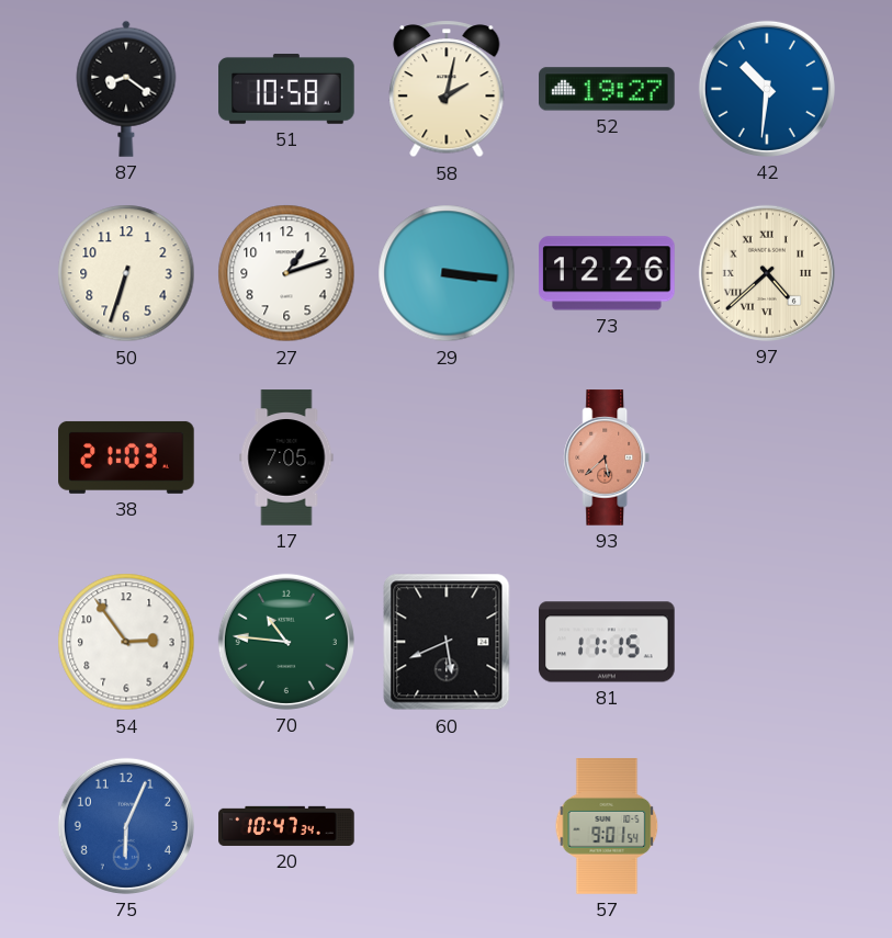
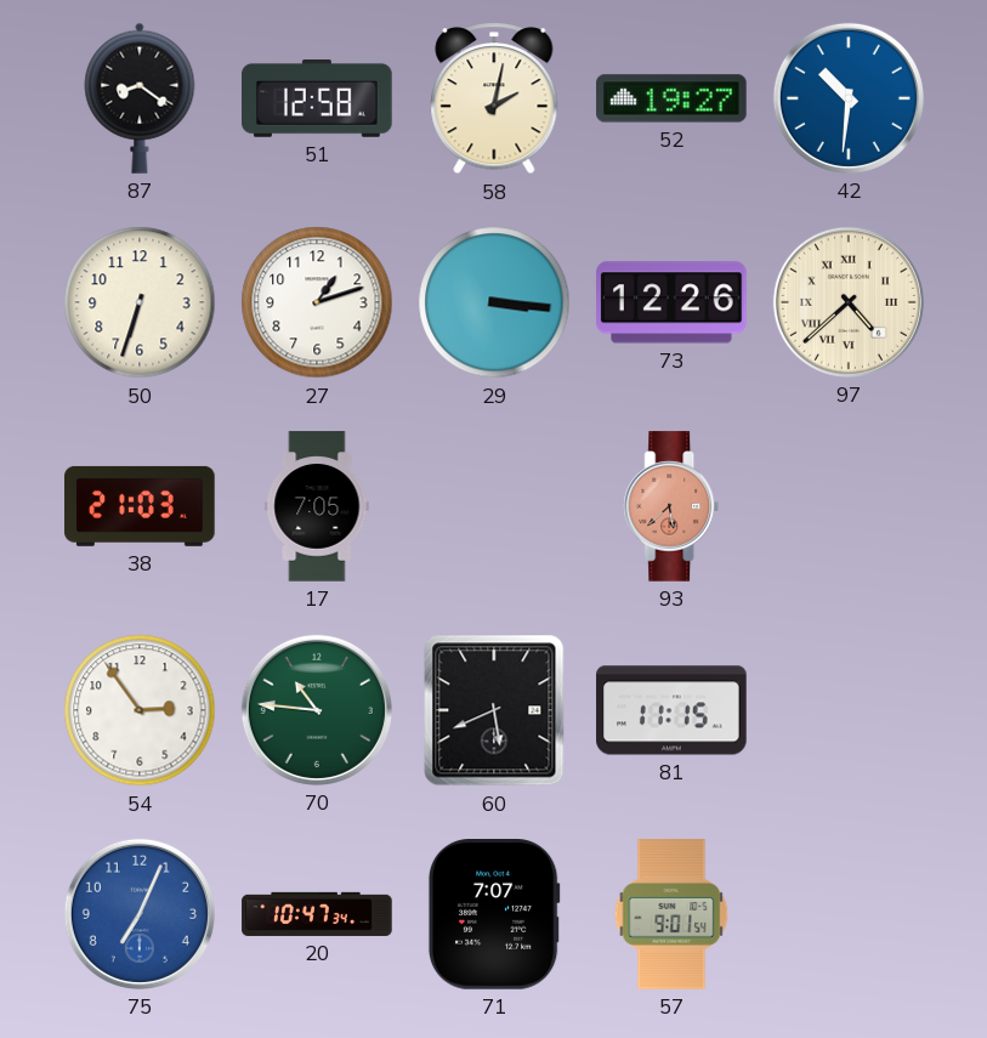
51: 10:58 -> 12:58 (317, 98)
75: 6:04 -> 7:04 (140, 914)
71: none -> 7:07 (494, 914)
